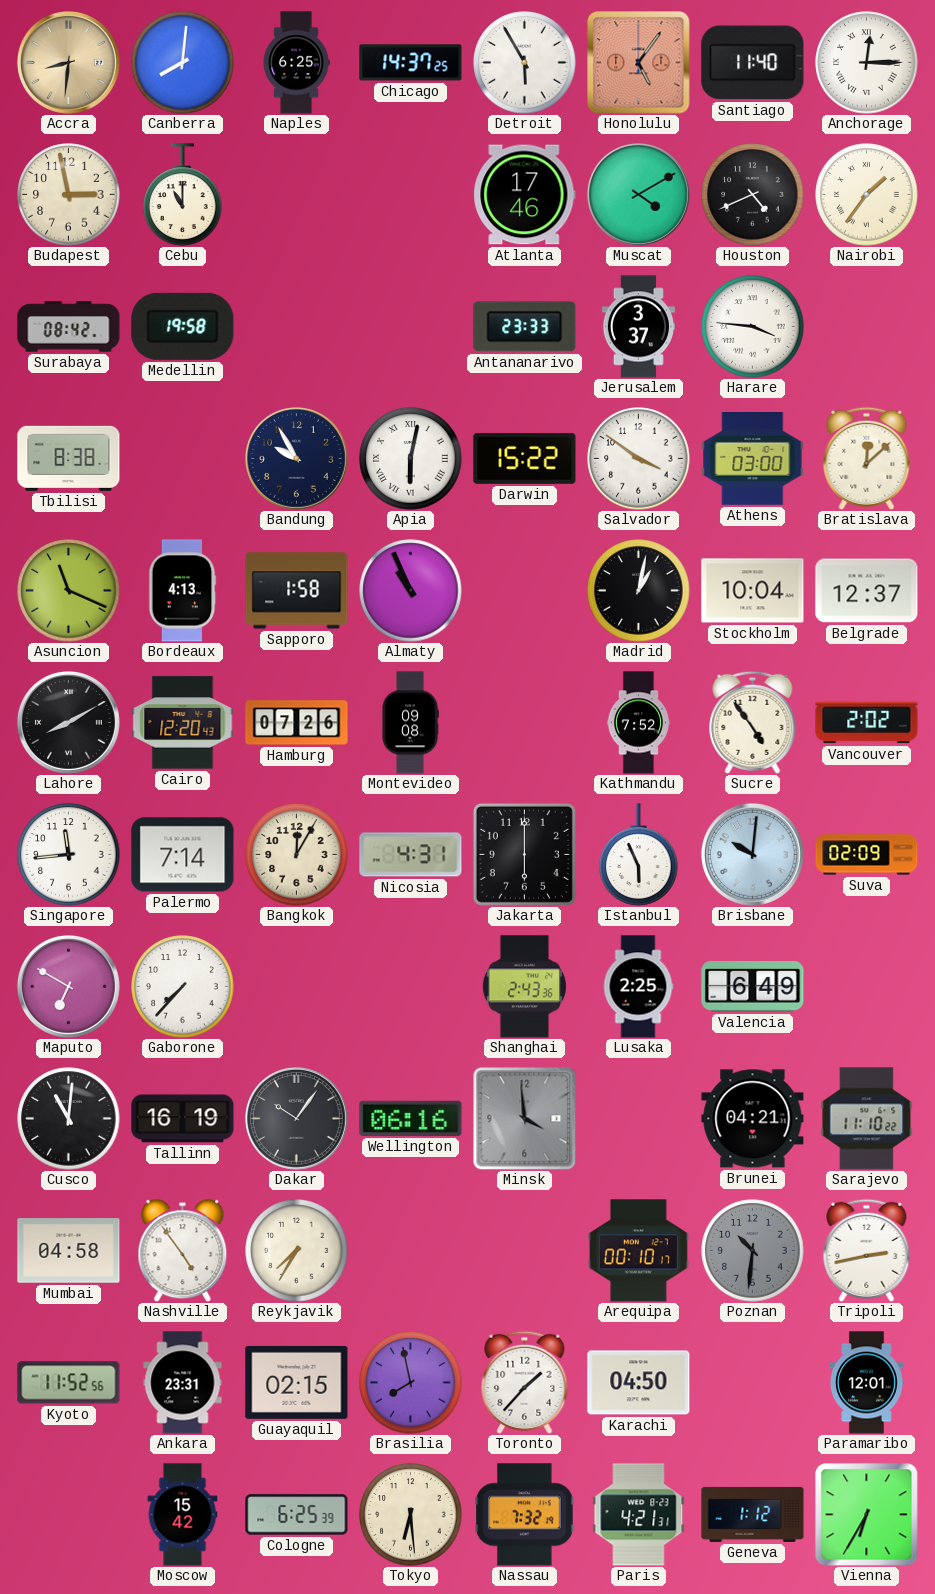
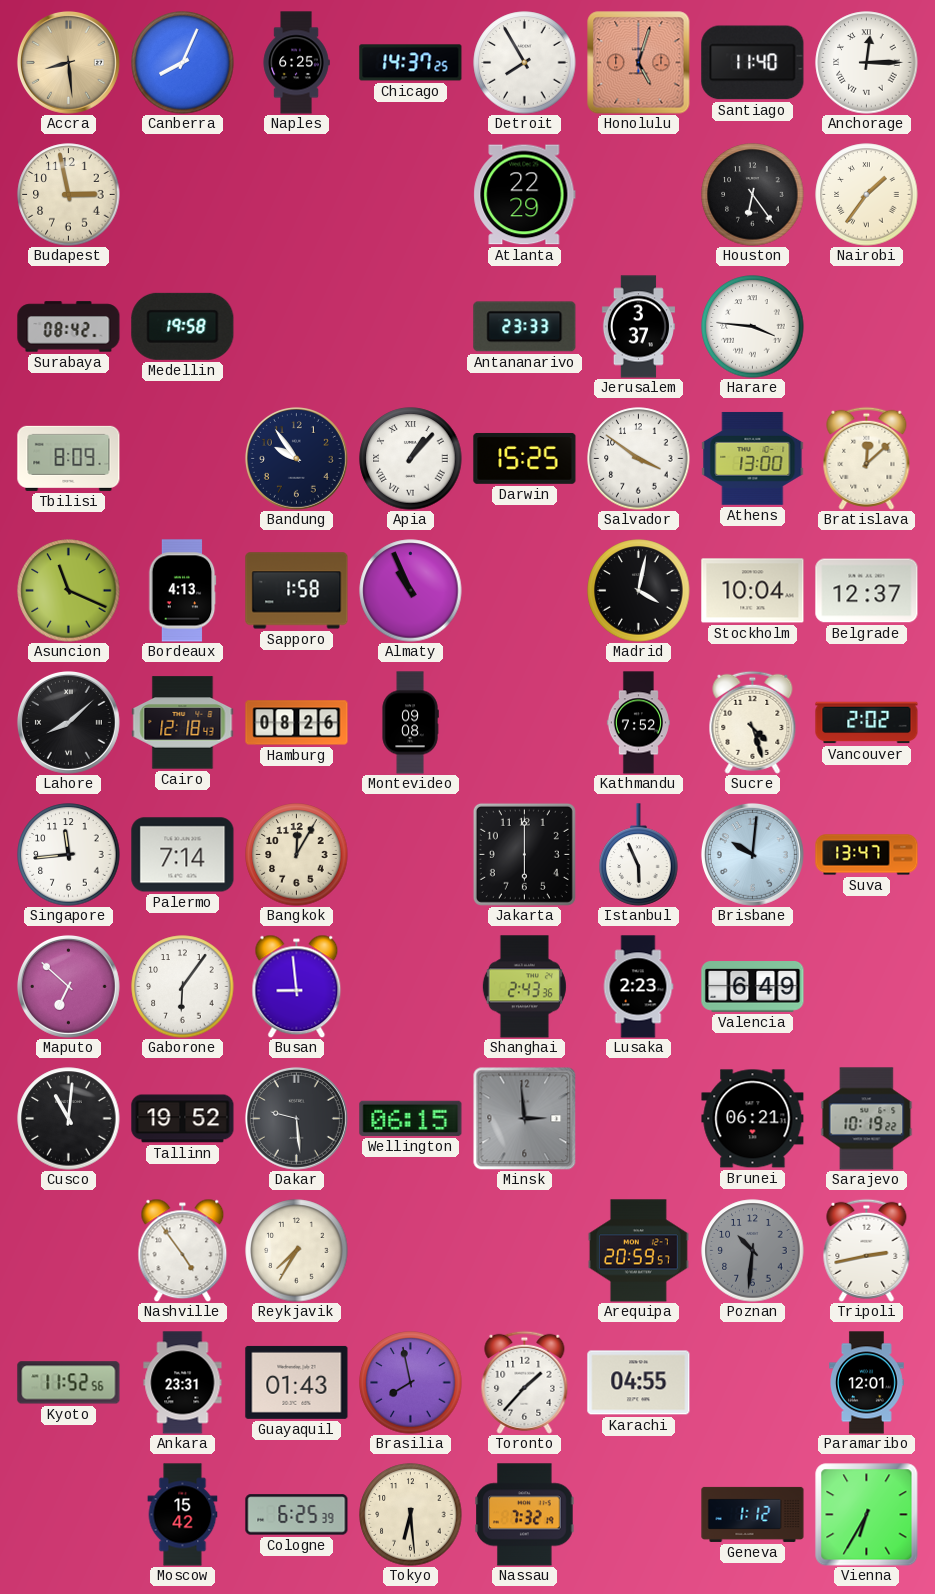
Accra: 8:31 -> 8:29 (68, 62)
Canberra: 8:01 -> 8:04 (183, 63)
Detroit: 5:55 -> 7:55 (525, 63)
Honolulu: 5:06 -> 5:03 (639, 63)
Cebu: 11:00 -> none (183, 195)
Atlanta: 17:46 -> 22:29 (525, 195)
Muscat: 4:10 -> none (638, 194)
Houston: 4:41 -> 6:24 (753, 195)
Tbilisi: 8:38 -> 8:09 (69, 458)
Bandung: 9:55 -> 9:54 (296, 458)
Apia: 6:02 -> 1:07 (411, 459)
Darwin: 15:22 -> 15:25 (525, 458)
Athens: 03:00 -> 13:00 (753, 458)
Madrid: 1:02 -> 4:02 (639, 591)
Lahore: 8:10 -> 8:08 (68, 722)
Cairo: 12:20 -> 12:18 (183, 723)
Hamburg: 07:26 -> 08:26 (297, 723)
Sucre: 4:54 -> 4:27 (753, 722)
Nicosia: 4:31 -> none (411, 855)
Suva: 02:09 -> 13:47 (867, 855)
Maputo: 6:50 -> 6:52 (68, 986)
Gaborone: 7:37 -> 6:06 (183, 987)
Busan: none -> 8:59 (297, 986)
Lusaka: 2:25 -> 2:23 (638, 987)
Tallinn: 16:19 -> 19:52 (183, 1119)
Dakar: 10:06 -> 9:29 (296, 1118)
Wellington: 06:16 -> 06:15 (411, 1118)
Minsk: 3:59 -> 2:59 (524, 1118)
Brunei: 04:21 -> 06:21 (753, 1119)
Sarajevo: 11:10 -> 10:19 (867, 1119)
Mumbai: 04:58 -> none (69, 1251)
Arequipa: 00:10 -> 20:59 (638, 1251)
Guayaquil: 02:15 -> 01:43 (297, 1382)
Karachi: 04:50 -> 04:55 (639, 1383)
Paris: 4:21 -> none (639, 1515)
